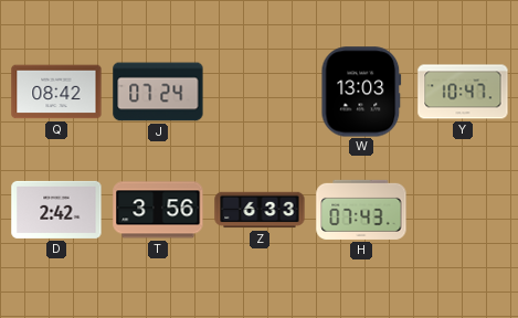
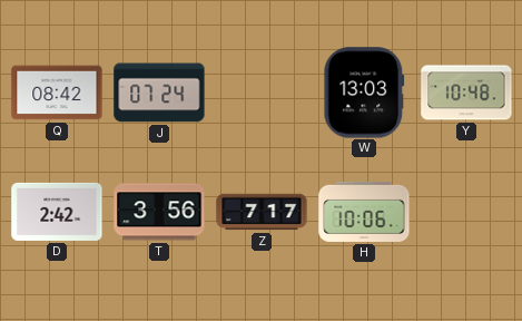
Y: 10:47 -> 10:48 (466, 93)
Z: 6:33 -> 7:17 (262, 212)
H: 07:43 -> 10:06 (364, 212)
